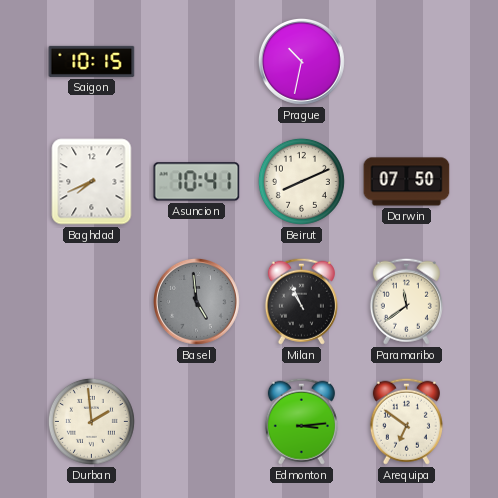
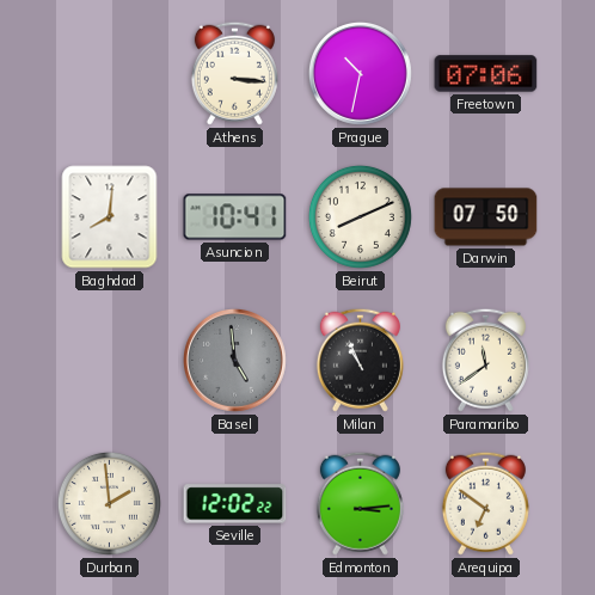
Saigon: 10:15 -> none (92, 61)
Athens: none -> 3:16 (234, 73)
Freetown: none -> 07:06 (486, 74)
Baghdad: 7:41 -> 8:01 (110, 217)
Seville: none -> 12:02 (235, 504)
